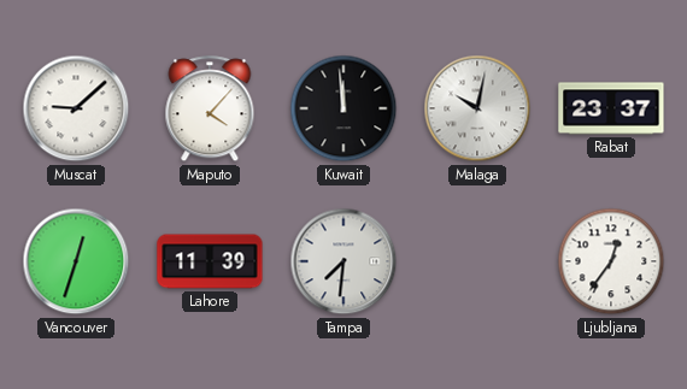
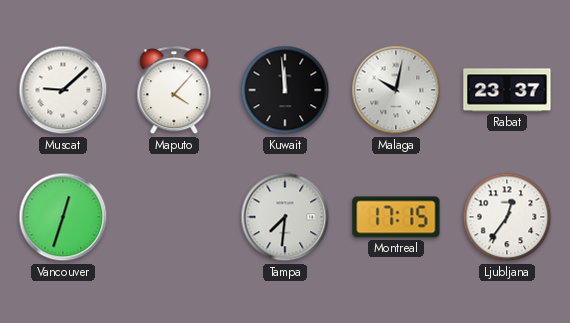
Lahore: 11:39 -> none (210, 261)
Montreal: none -> 17:15 (396, 217)
